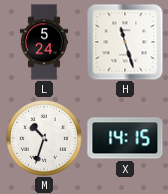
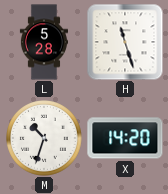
L: 5:24 -> 5:28 (44, 42)
X: 14:15 -> 14:20 (125, 138)
